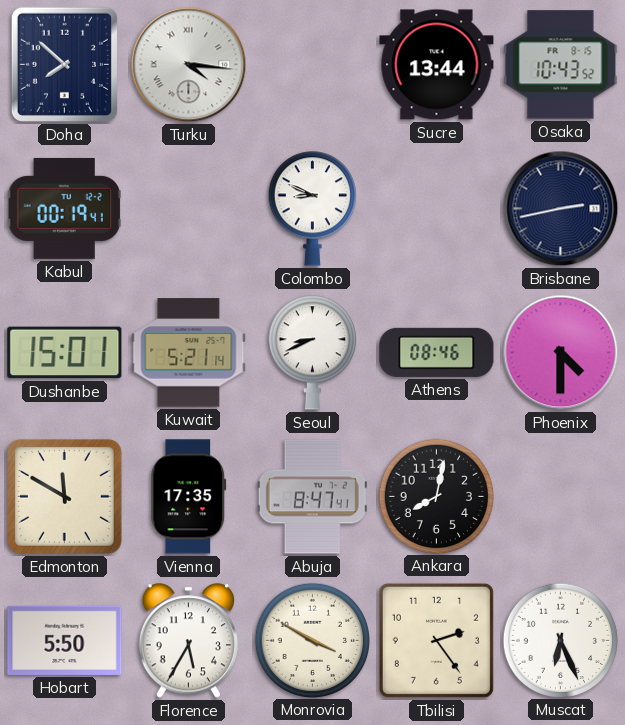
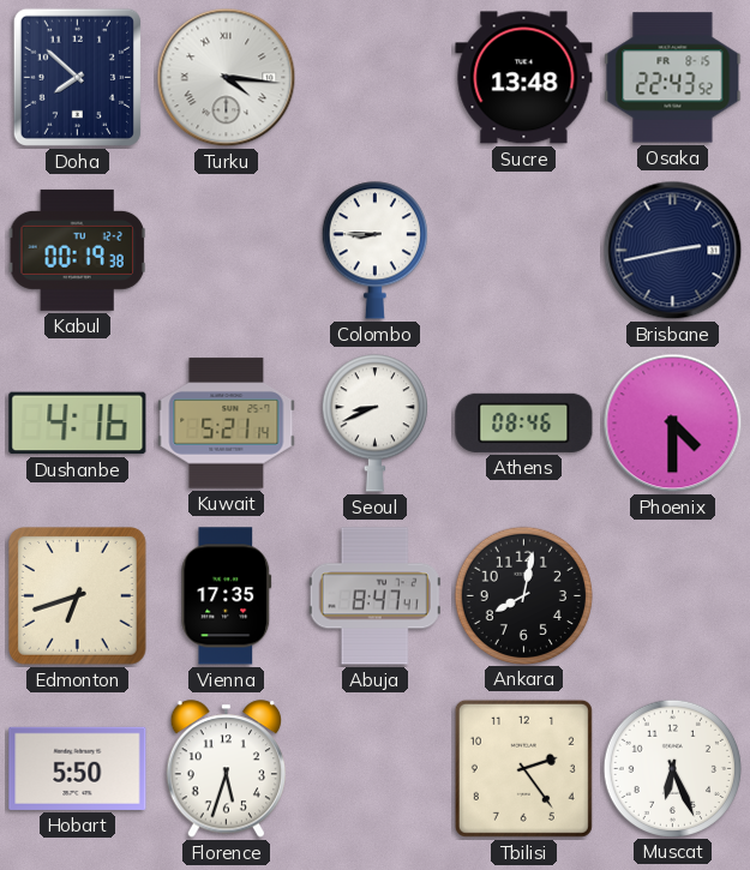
Sucre: 13:44 -> 13:48 (524, 78)
Osaka: 10:43 -> 22:43 (673, 78)
Kabul: 00:19:41 -> 00:19:38 (77, 250)
Colombo: 8:49 -> 8:45 (374, 251)
Dushanbe: 15:01 -> 4:16 (78, 424)
Edmonton: 11:50 -> 6:42 (78, 596)
Florence: 5:35 -> 5:33 (227, 769)
Monrovia: 3:50 -> none (312, 640)
